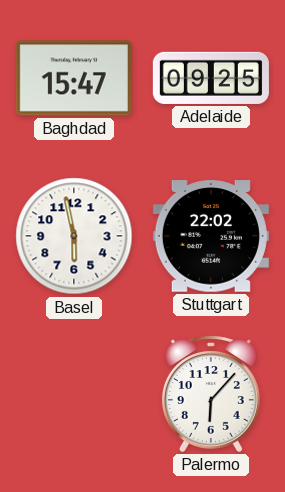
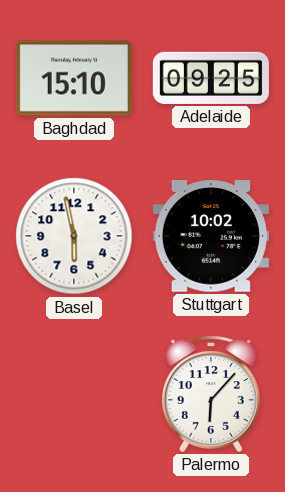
Baghdad: 15:47 -> 15:10 (74, 78)
Stuttgart: 22:02 -> 10:02 (211, 236)
